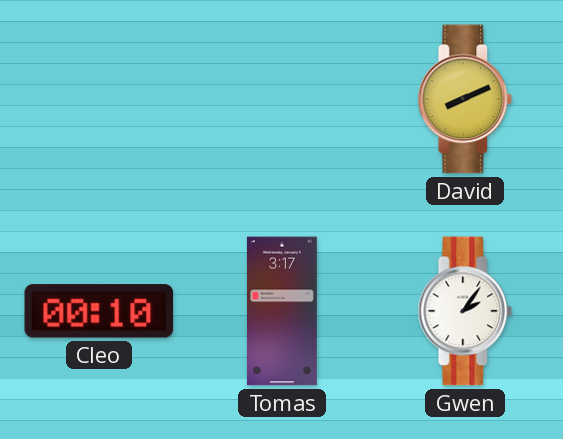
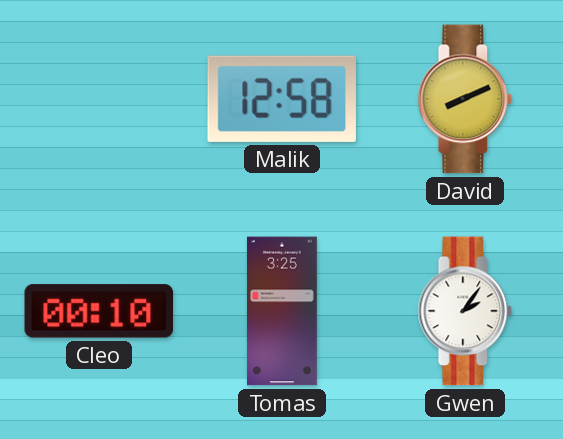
Malik: none -> 12:58 (282, 99)
Tomas: 3:17 -> 3:25 (282, 311)
